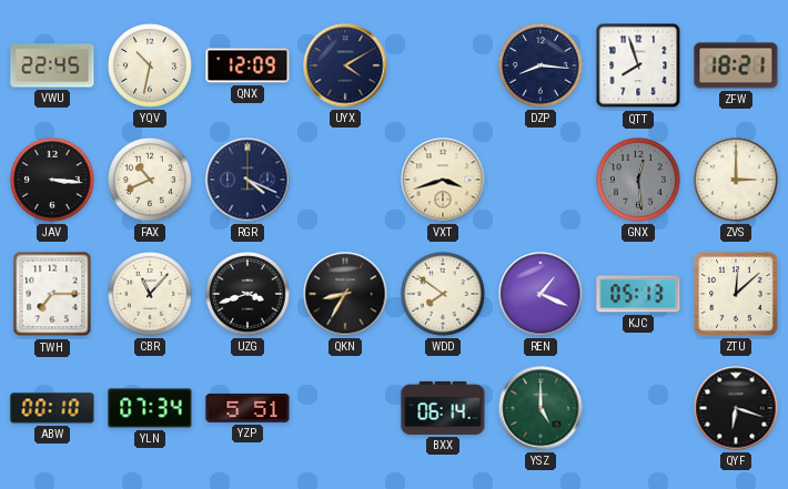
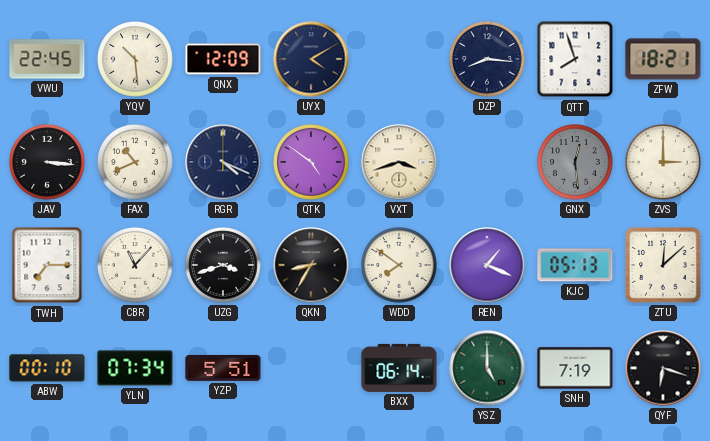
YQV: 10:32 -> 10:29 (135, 59)
QTK: none -> 4:51 (311, 162)
SNH: none -> 7:19 (575, 368)
